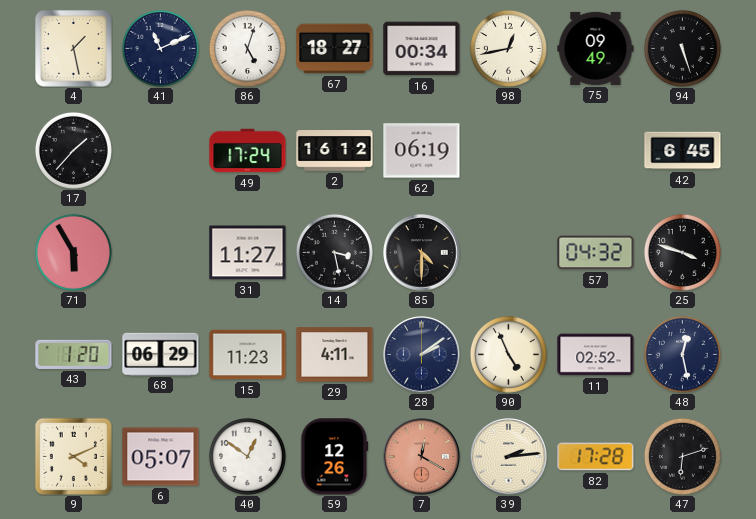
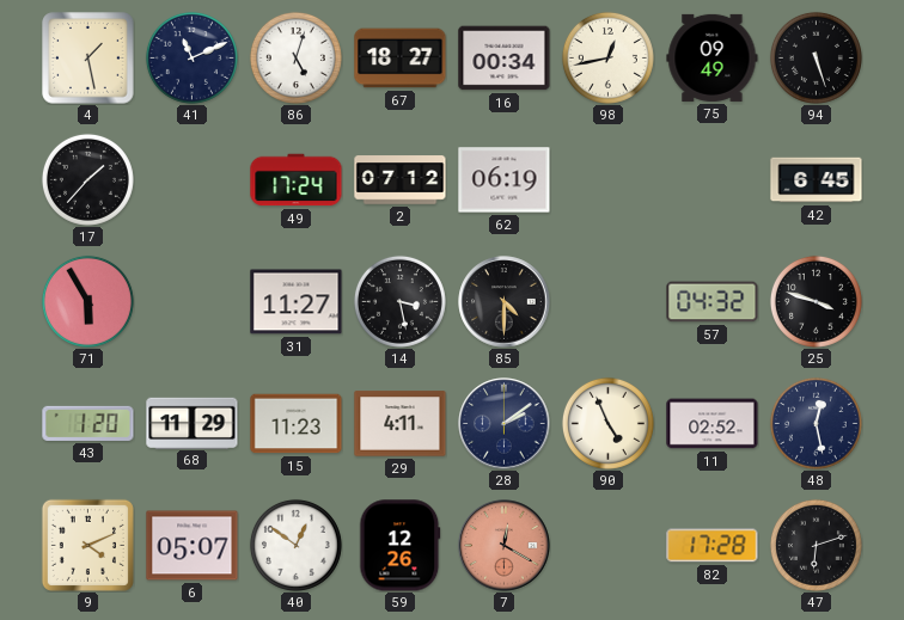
2: 16:12 -> 07:12 (401, 180)
68: 06:29 -> 11:29 (193, 423)
39: 2:14 -> none (509, 457)
